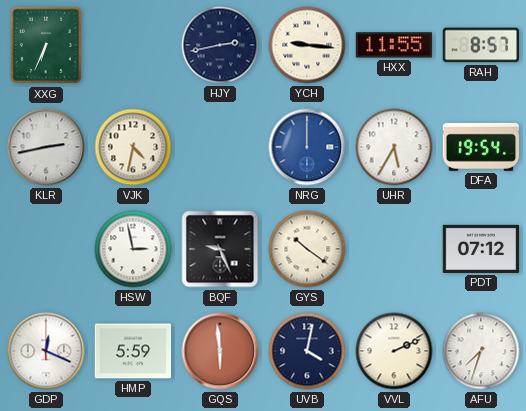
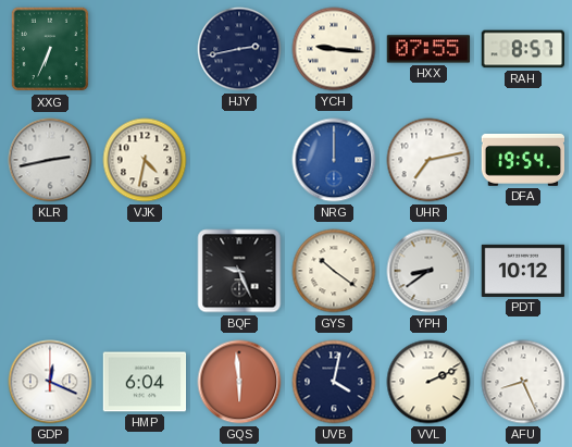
HXX: 11:55 -> 07:55 (428, 49)
UHR: 5:35 -> 7:13 (428, 160)
HSW: 2:58 -> none (133, 249)
YPH: none -> 8:39 (428, 271)
PDT: 07:12 -> 10:12 (523, 271)
HMP: 5:59 -> 6:04 (145, 382)
AFU: 7:33 -> 8:26 (523, 382)
